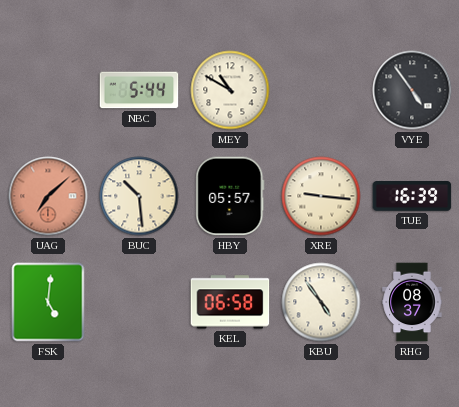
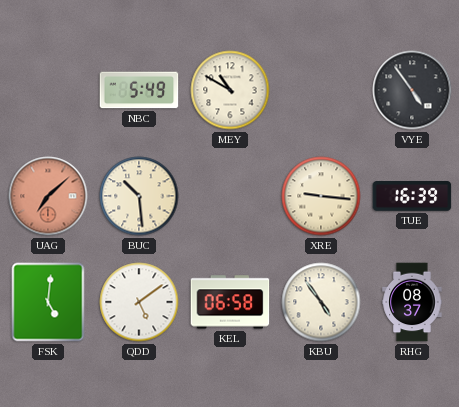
NBC: 5:44 -> 5:49 (139, 90)
HBY: 05:57 -> none (230, 196)
QDD: none -> 5:09 (139, 302)
